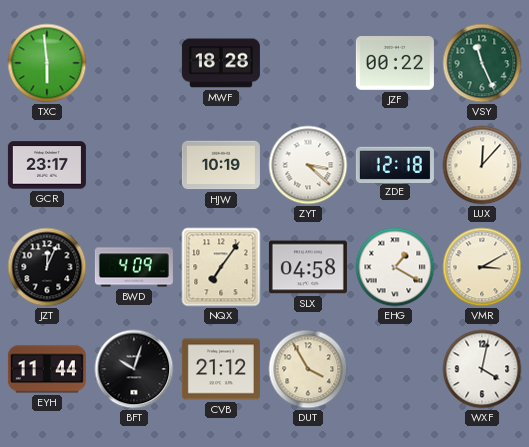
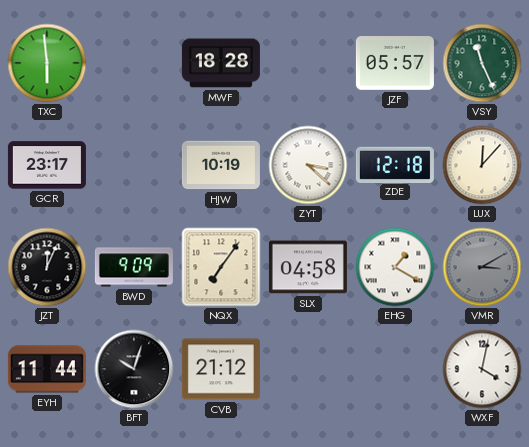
JZF: 00:22 -> 05:57 (395, 64)
BWD: 4:09 -> 9:09 (134, 267)
VMR dial: cream -> grey (482, 267)
DUT: 3:55 -> none (308, 369)
